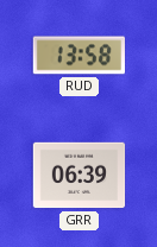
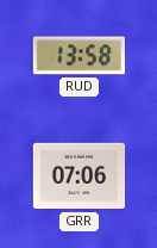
GRR: 06:39 -> 07:06 (78, 176)
